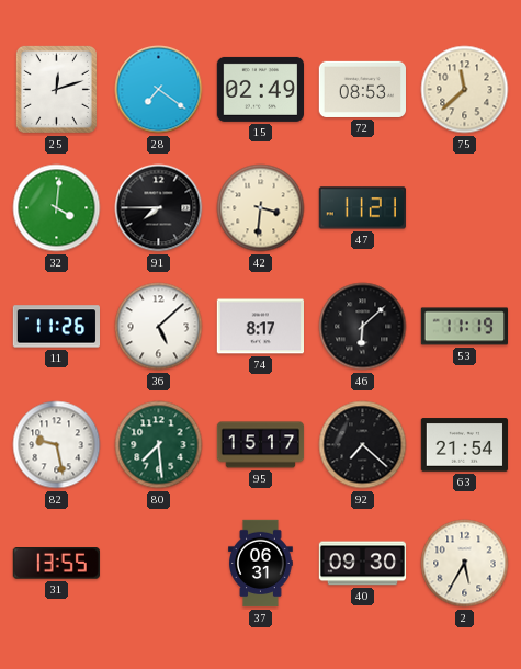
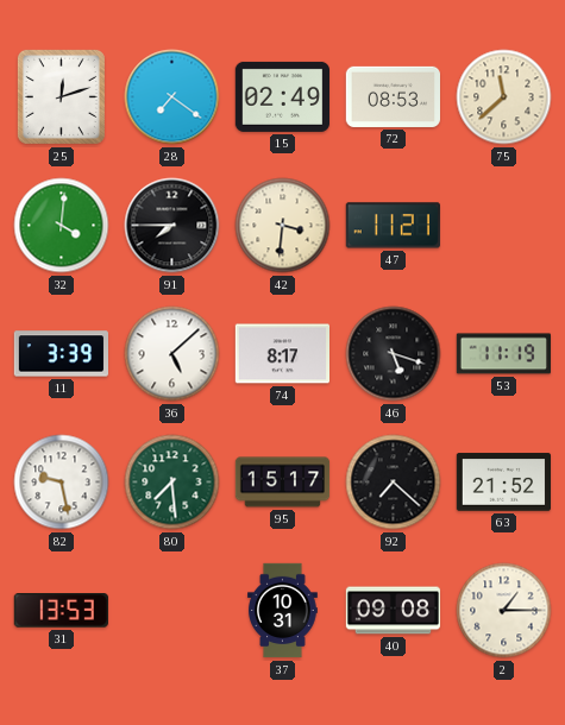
11: 11:26 -> 3:39 (61, 354)
46: 6:08 -> 5:18 (394, 354)
63: 21:54 -> 21:52 (503, 483)
31: 13:55 -> 13:53 (61, 611)
37: 06:31 -> 10:31 (283, 611)
40: 09:30 -> 09:08 (394, 611)
2: 5:35 -> 1:15 (504, 611)
